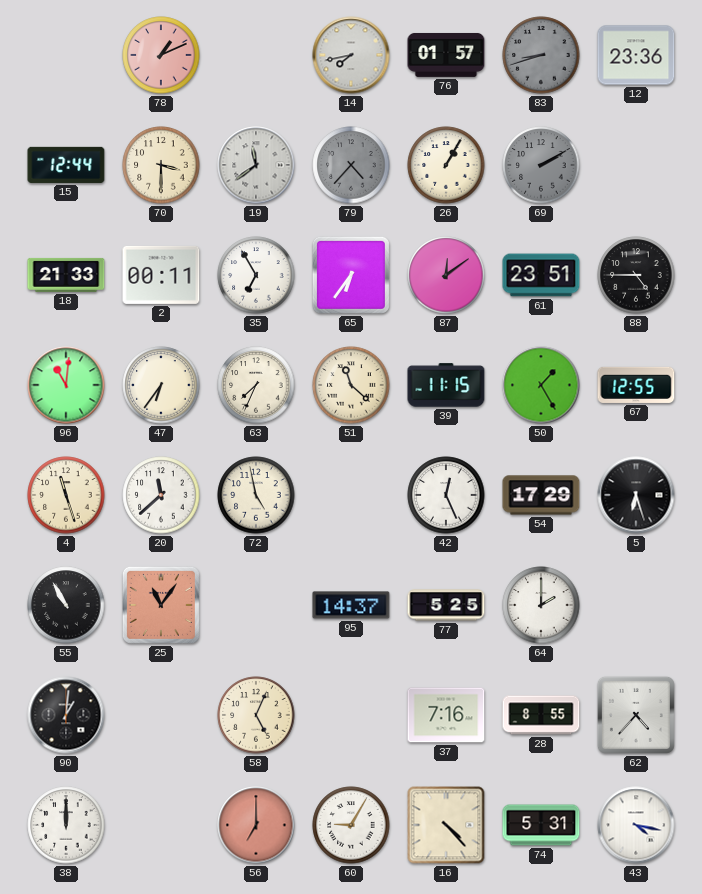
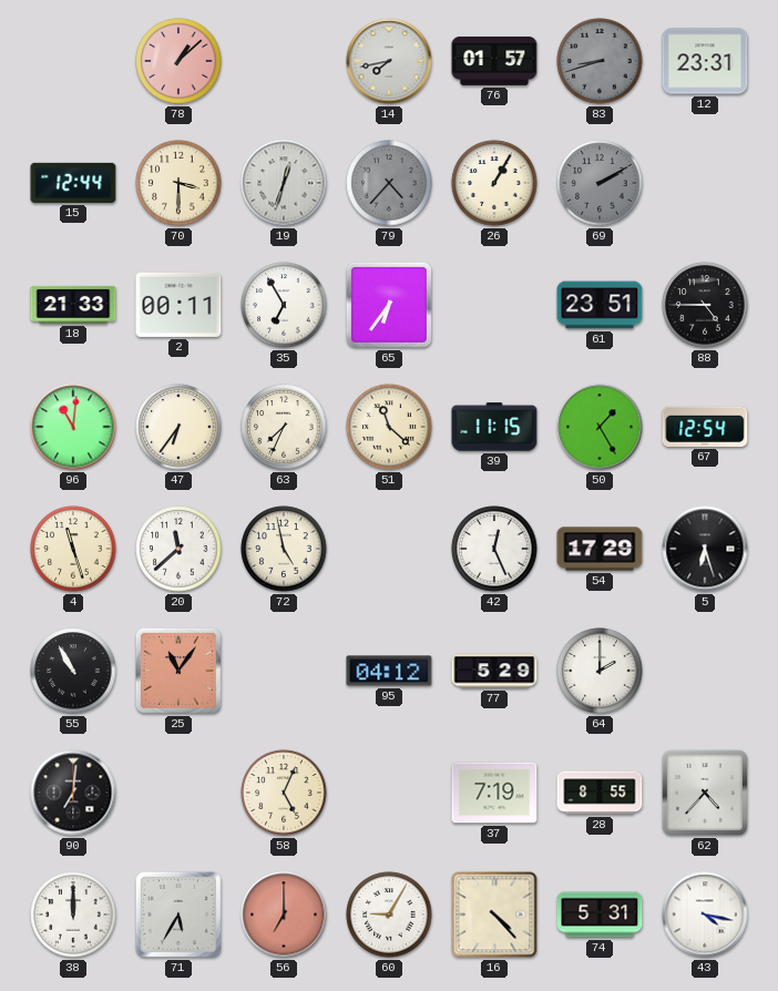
78: 1:11 -> 1:08 (178, 61)
12: 23:36 -> 23:31 (705, 61)
19: 11:39 -> 12:33 (284, 183)
87: 12:09 -> none (446, 275)
67: 12:55 -> 12:54 (705, 427)
95: 14:37 -> 04:12 (389, 671)
77: 5:25 -> 5:29 (494, 671)
90: 1:01 -> 7:01 (73, 793)
37: 7:16 -> 7:19 (494, 793)
71: none -> 5:35 (178, 915)
